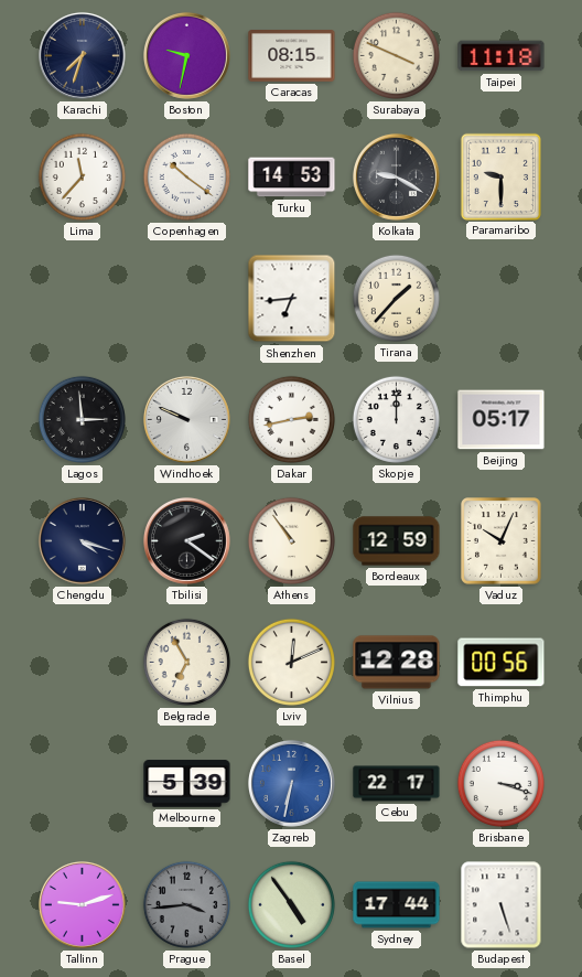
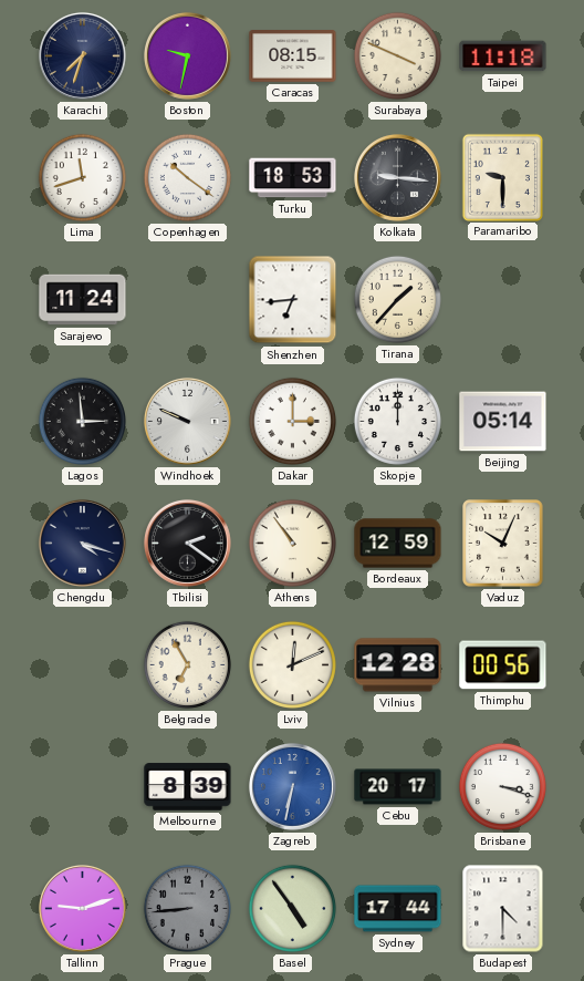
Lima: 11:37 -> 11:42 (82, 177)
Turku: 14:53 -> 18:53 (293, 178)
Kolkata: 9:20 -> 9:16 (397, 177)
Sarajevo: none -> 11:24 (83, 300)
Dakar: 2:43 -> 3:00 (292, 421)
Beijing: 05:17 -> 05:14 (503, 422)
Melbourne: 5:39 -> 8:39 (188, 787)
Cebu: 22:17 -> 20:17 (398, 787)
Prague: 3:44 -> 8:44 (187, 908)
Budapest: 5:27 -> 4:30 (503, 909)
